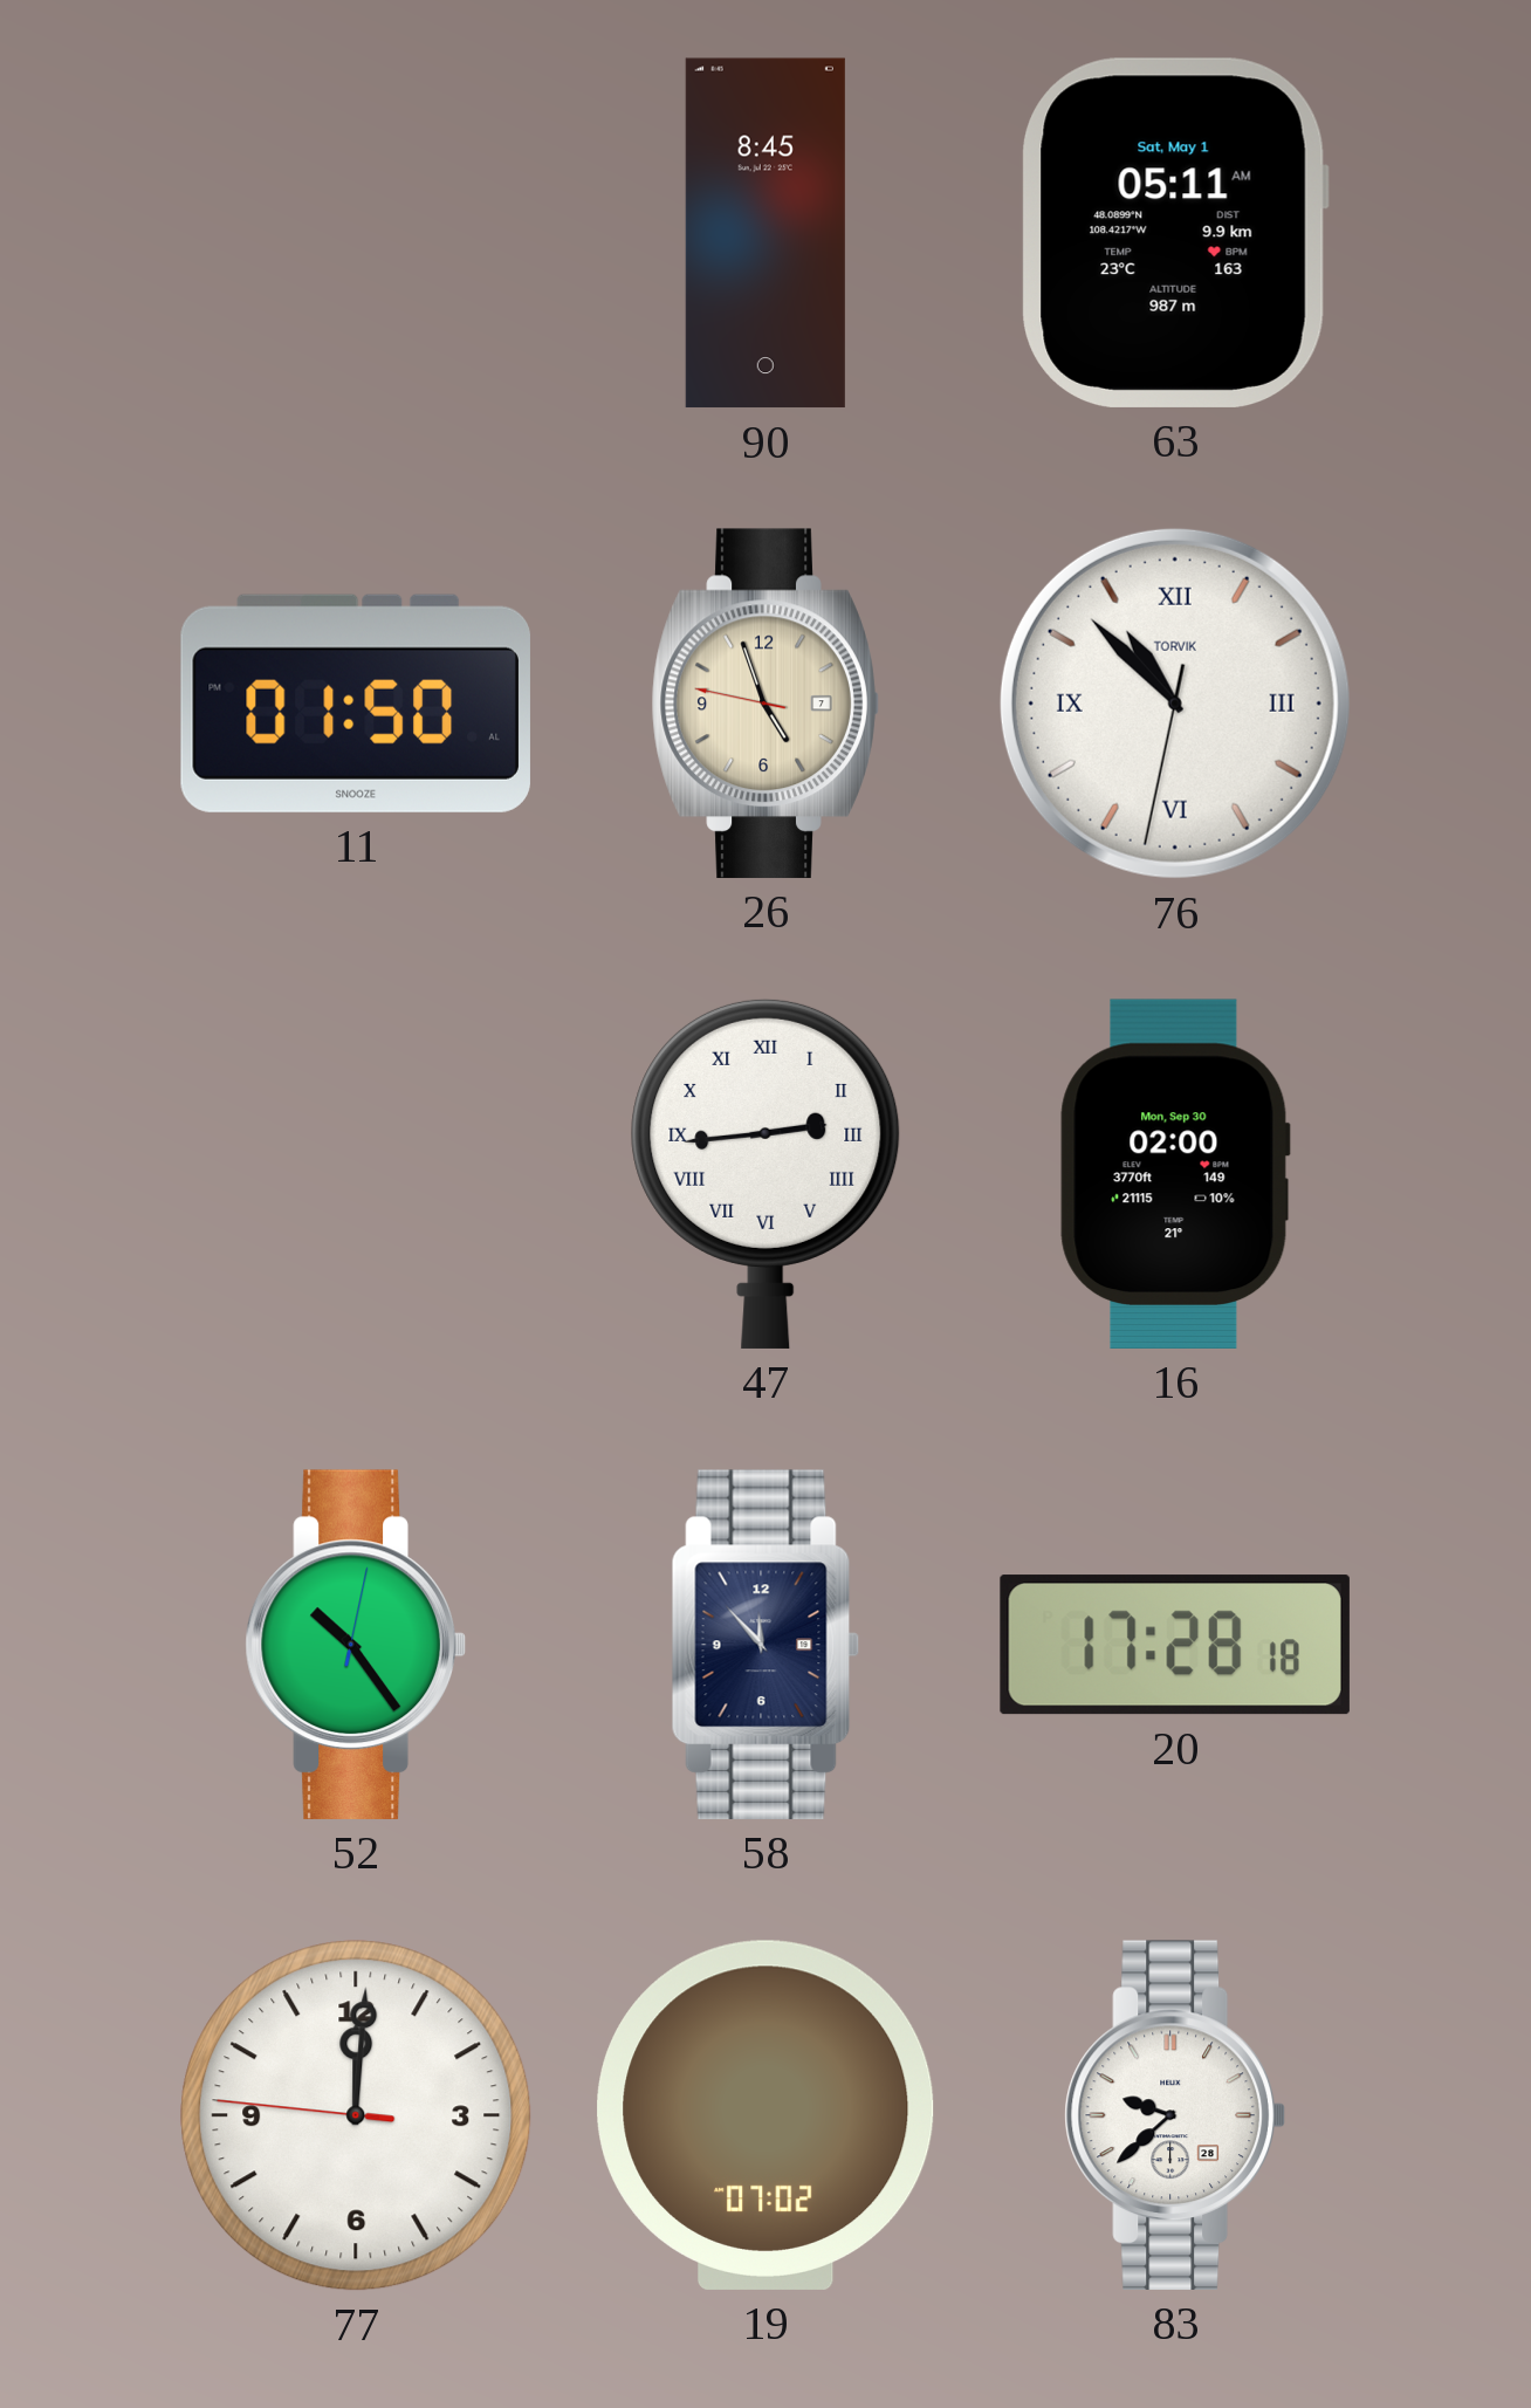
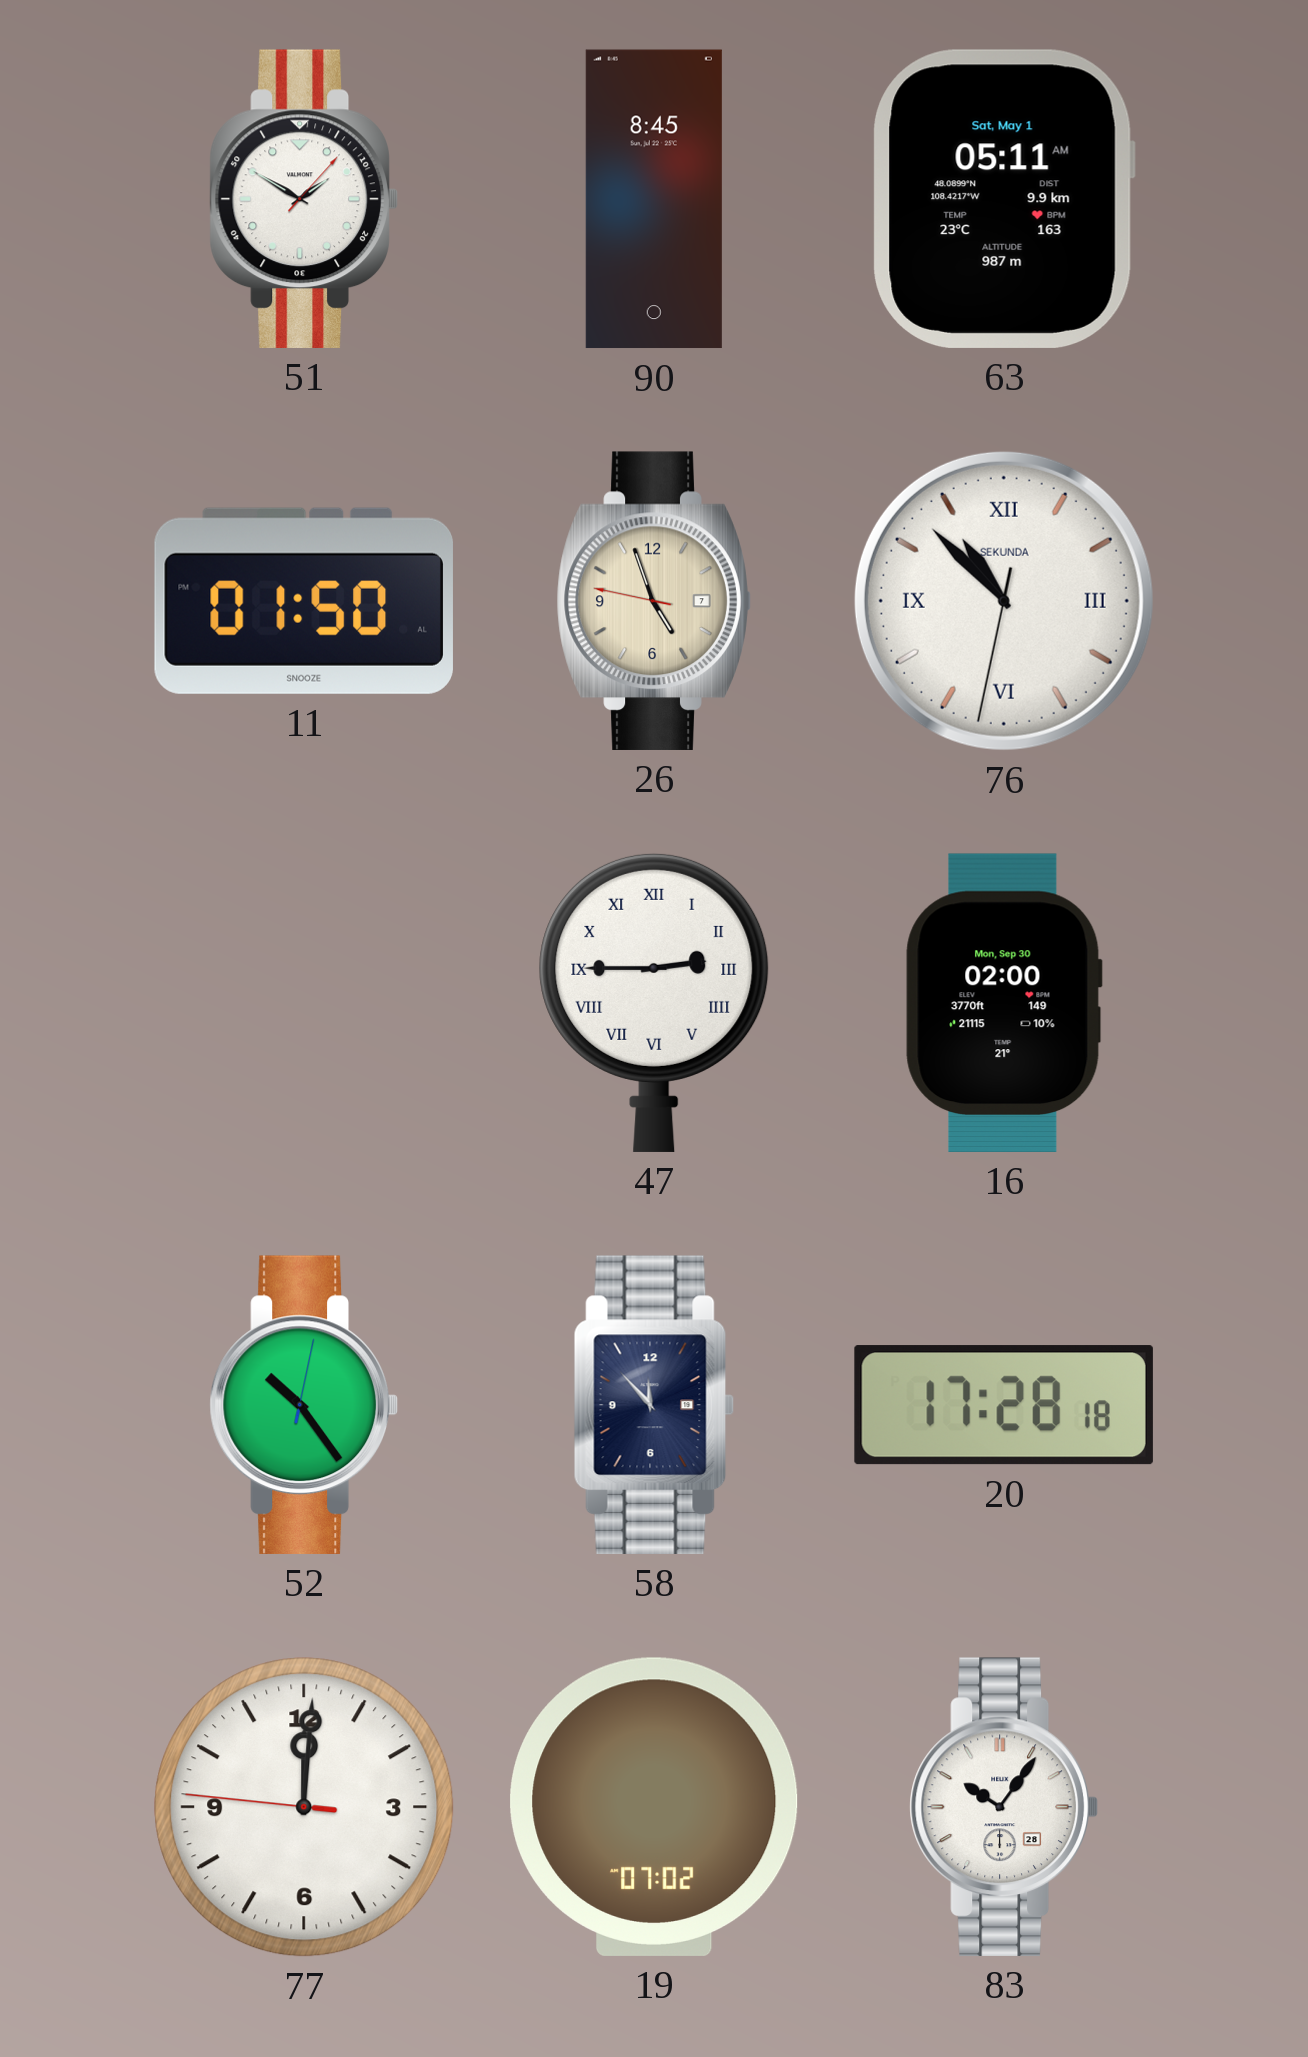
51: none -> 1:50 (304, 199)
76 brand: TORVIK -> SEKUNDA (1004, 601)
47: 2:44 -> 2:45 (654, 1002)
83: 9:38 -> 10:06 (1004, 1807)
